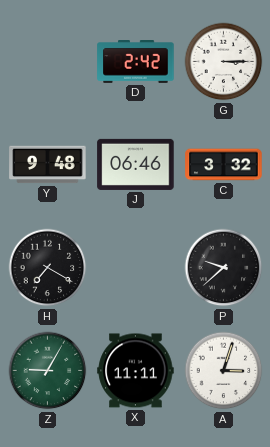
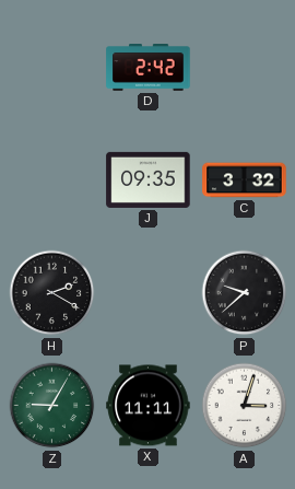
G: 3:15 -> none (224, 62)
Y: 9:48 -> none (48, 165)
J: 06:46 -> 09:35 (149, 179)
H: 7:20 -> 2:20 (52, 293)
